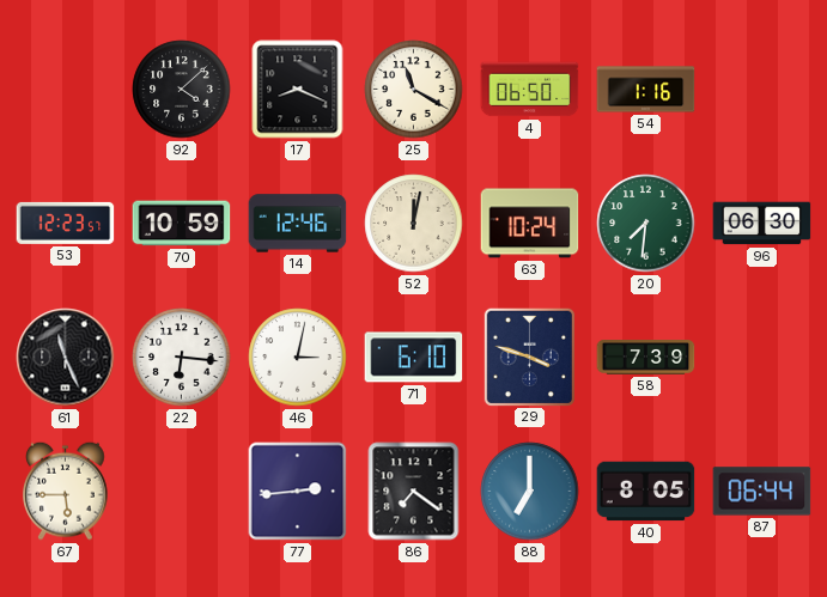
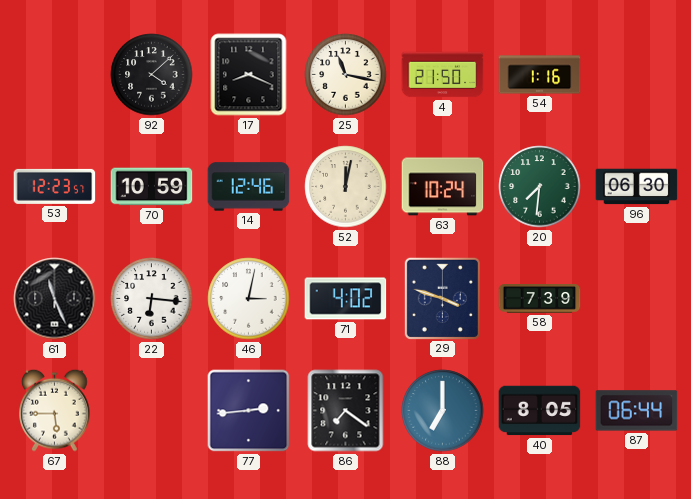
25: 11:20 -> 11:17 (346, 75)
4: 06:50 -> 21:50 (443, 75)
71: 6:10 -> 4:02 (346, 299)
